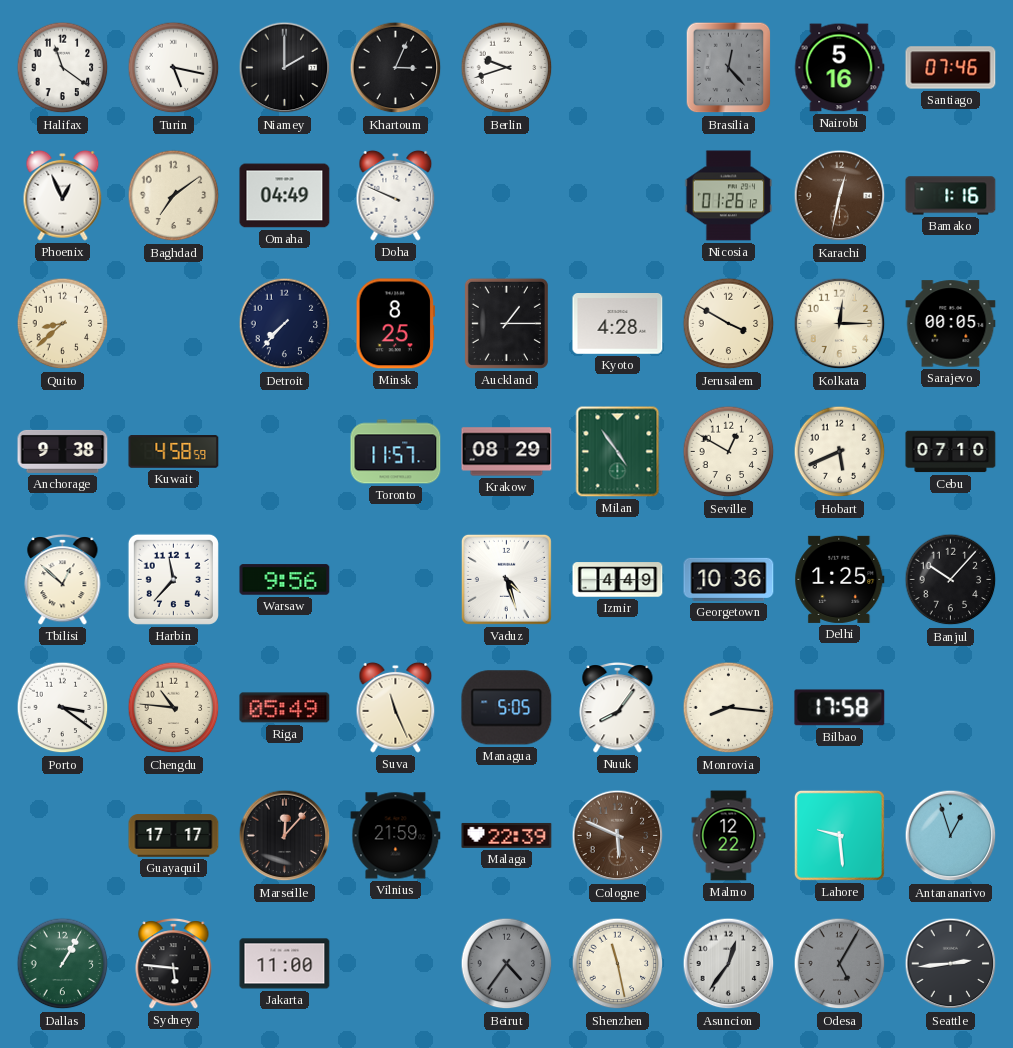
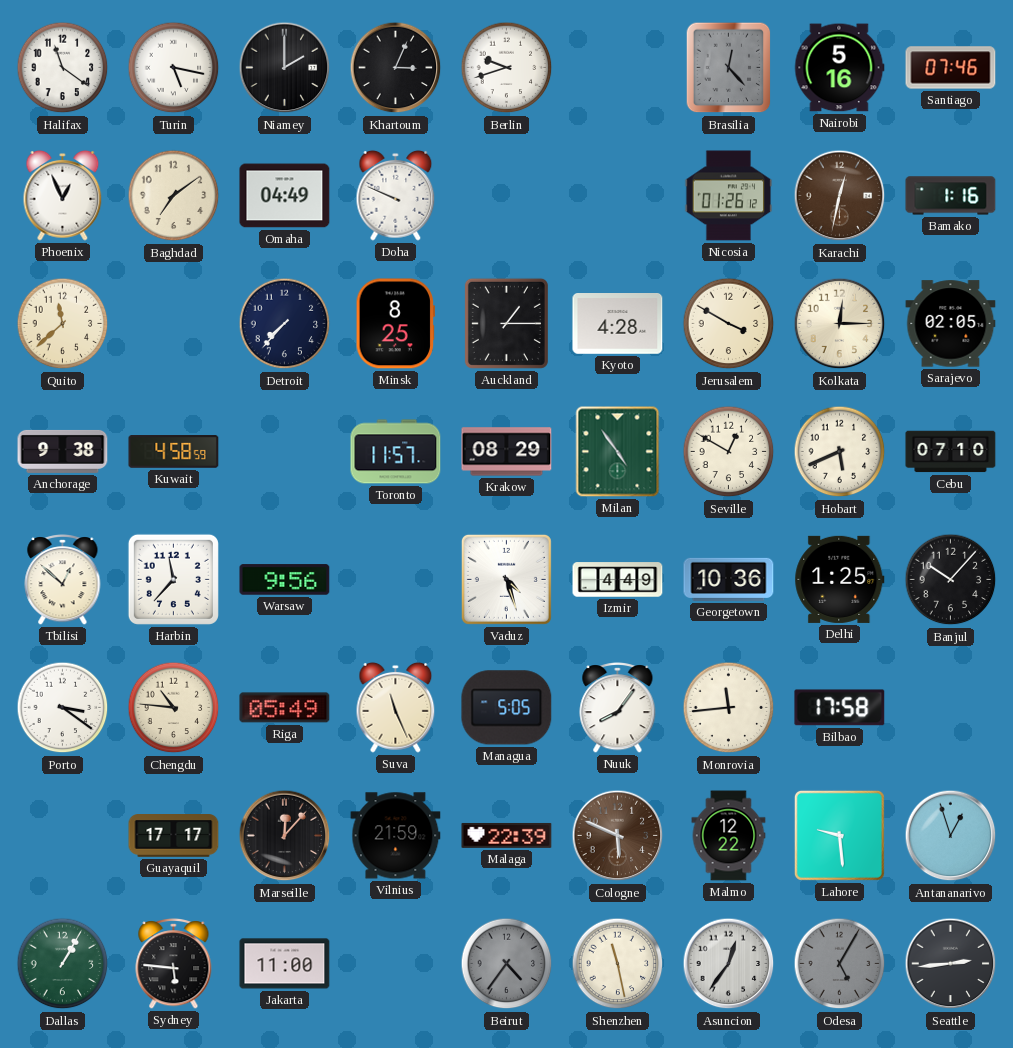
Quito: 8:38 -> 11:38 (63, 324)
Sarajevo: 00:05 -> 02:05 (951, 324)
Monrovia: 8:16 -> 11:44 (729, 708)
